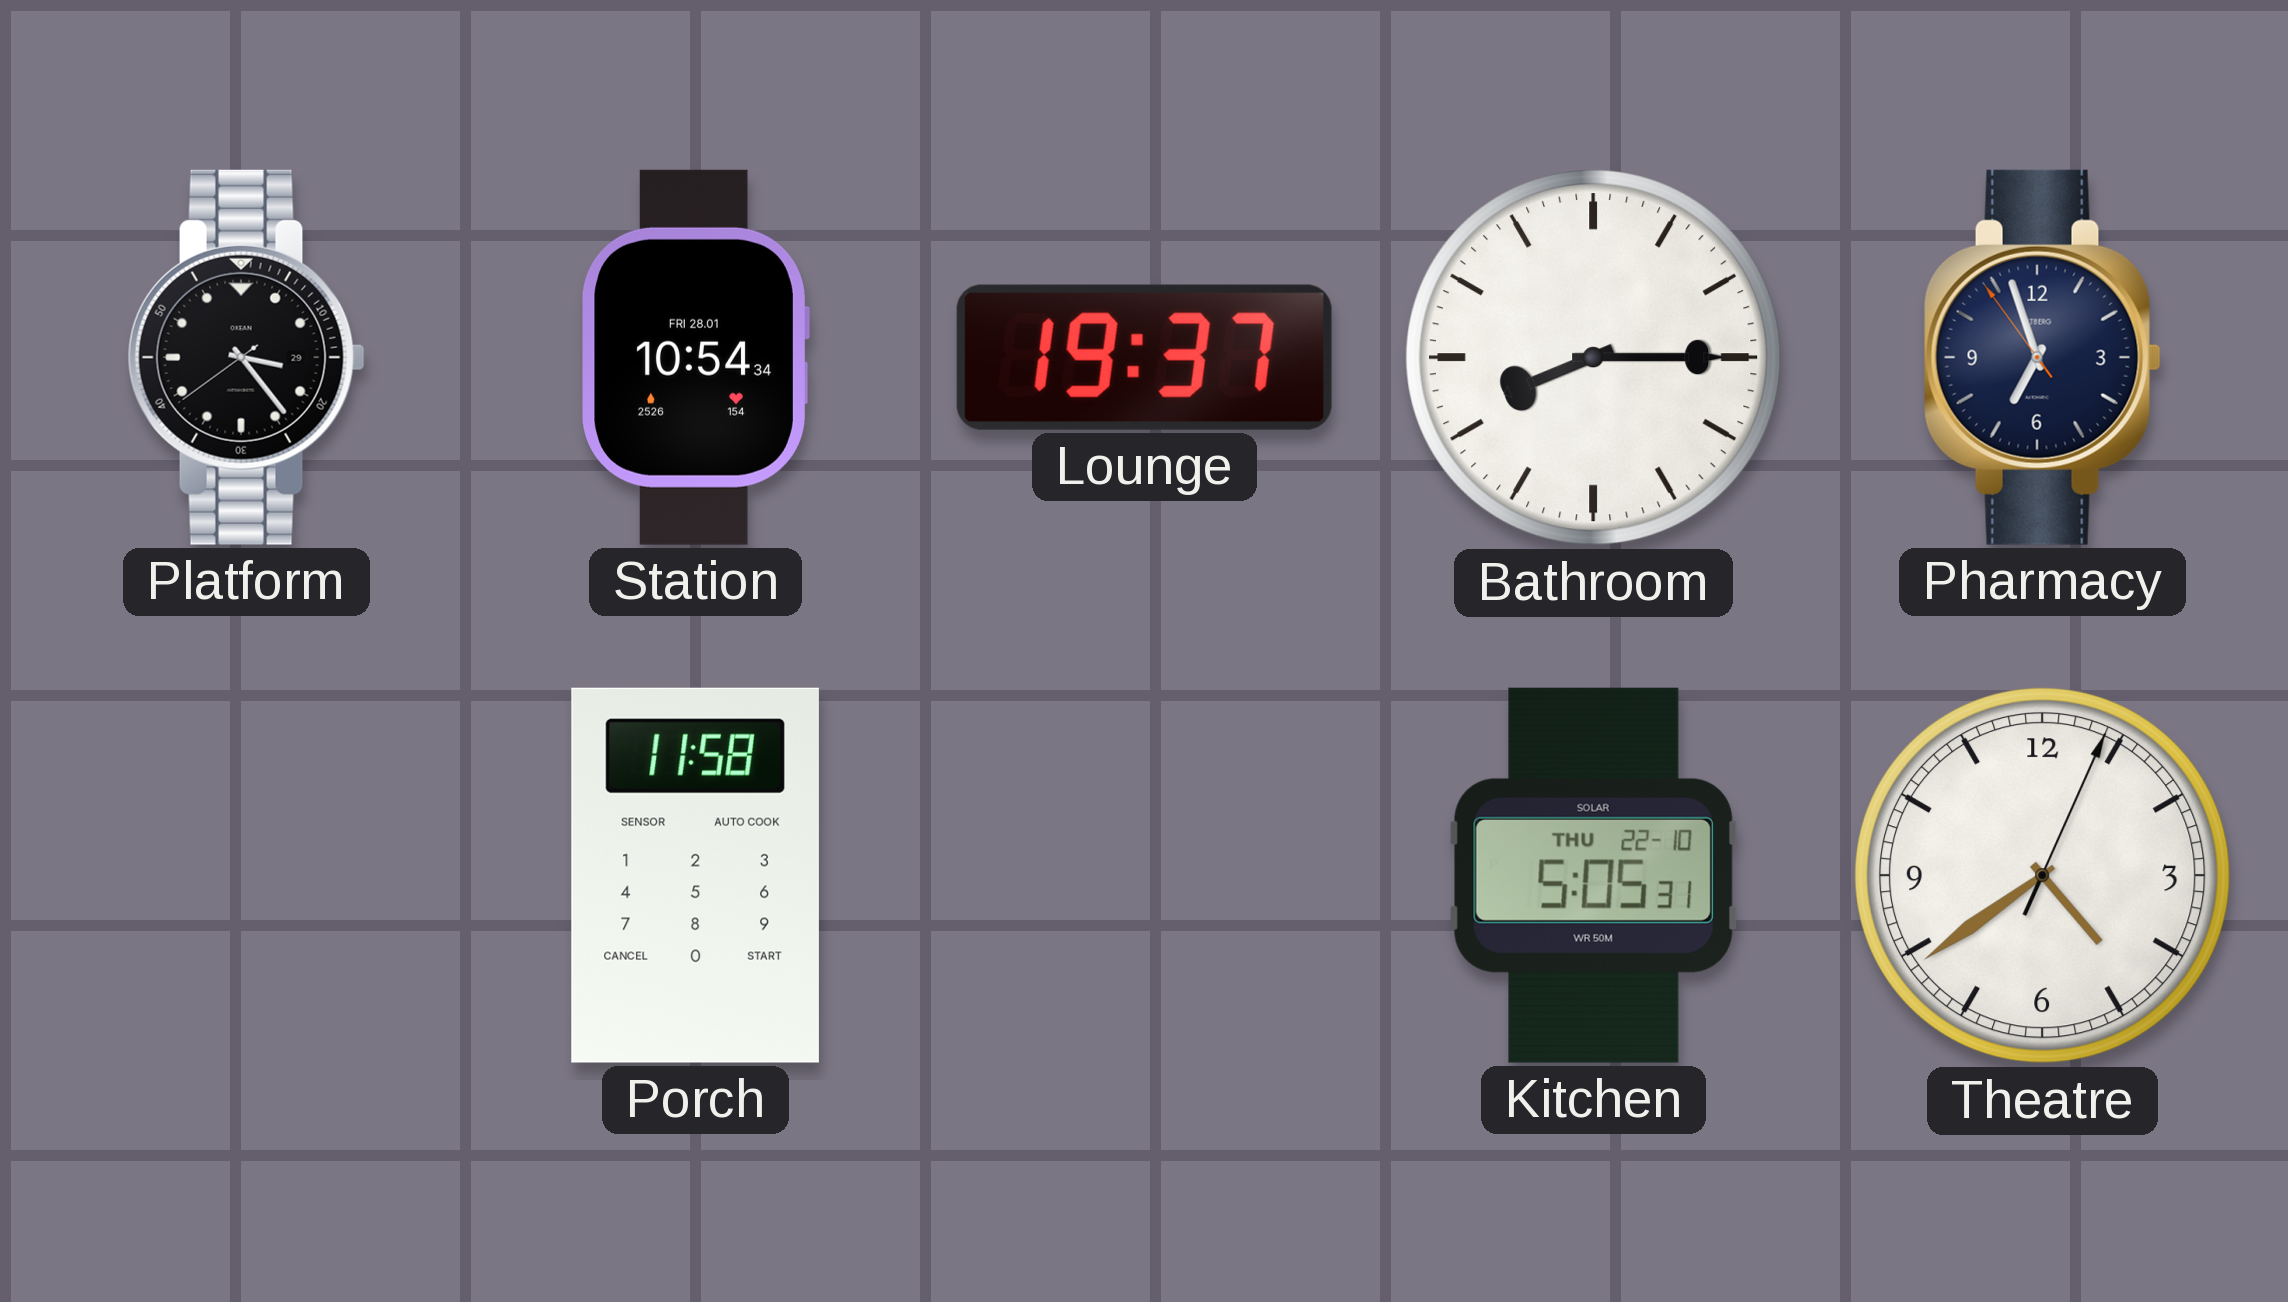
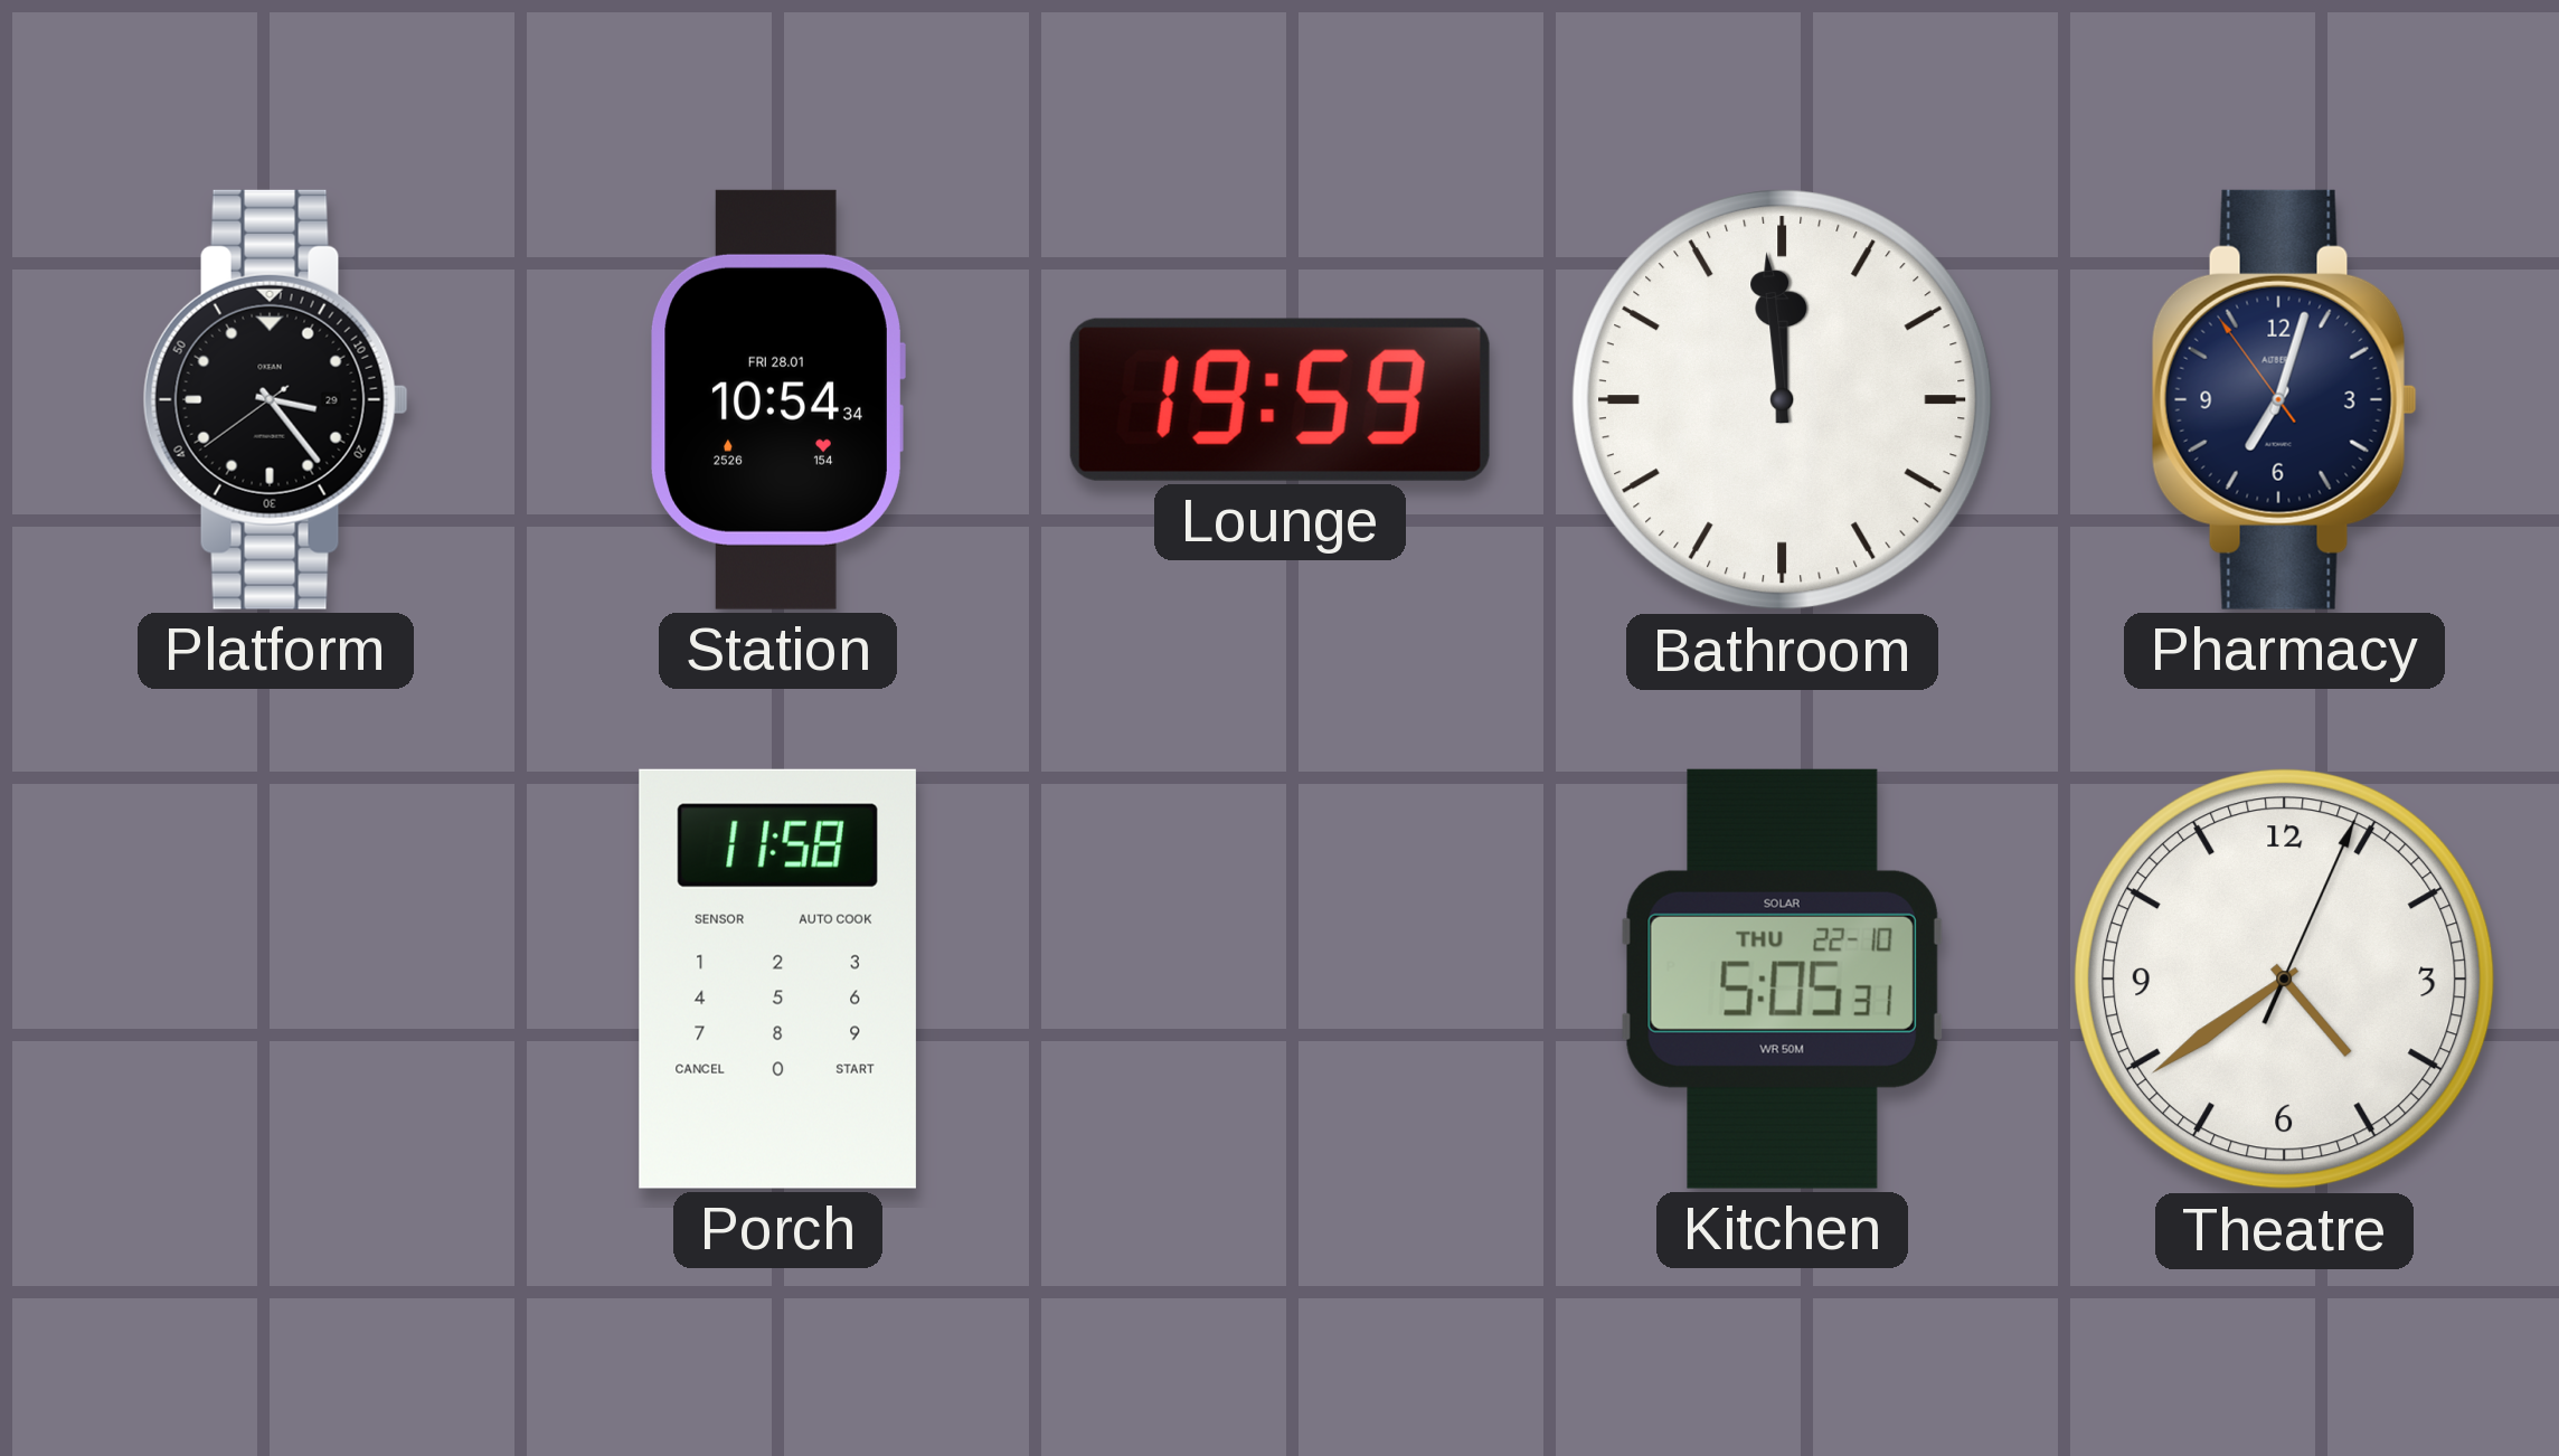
Lounge: 19:37 -> 19:59 (1280, 399)
Bathroom: 8:15 -> 11:59 (1783, 400)
Pharmacy: 6:56 -> 7:02 (2284, 399)
